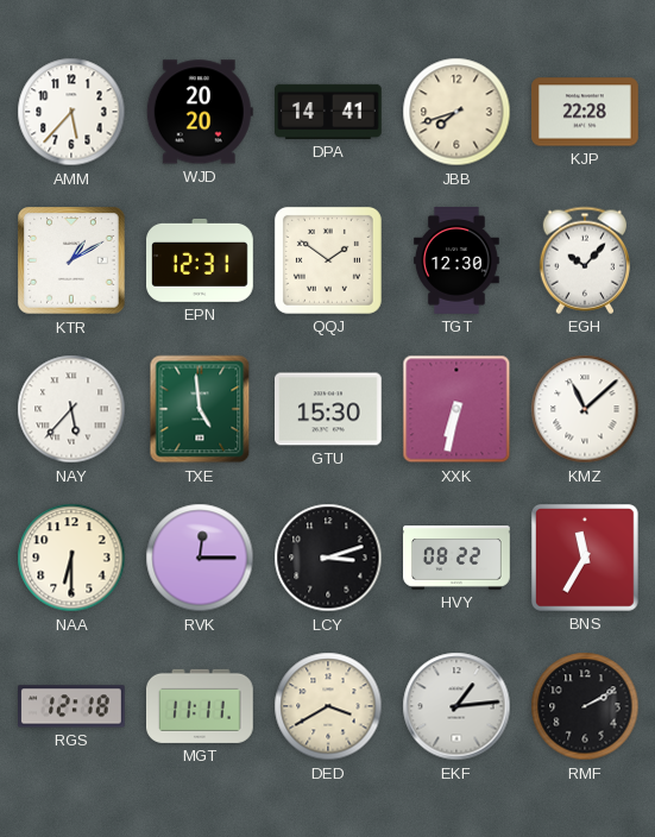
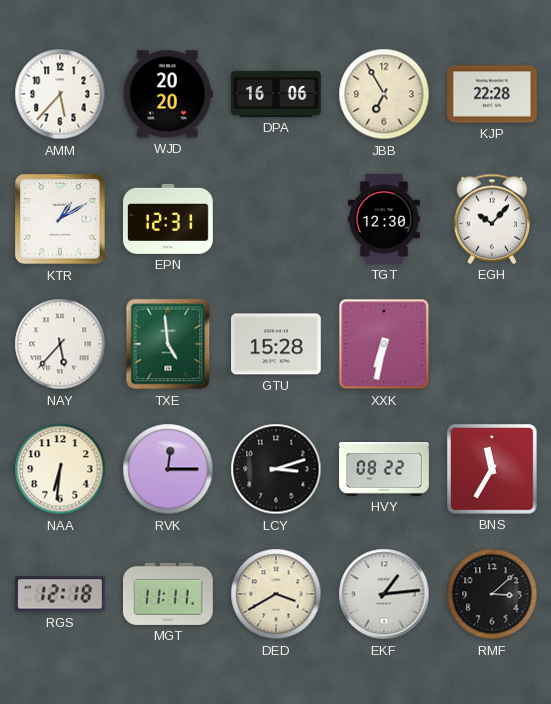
DPA: 14:41 -> 16:06 (277, 94)
JBB: 7:42 -> 6:55 (384, 94)
QQJ: 1:51 -> none (328, 260)
GTU: 15:30 -> 15:28 (277, 344)
KMZ: 11:08 -> none (585, 409)
NAA: 6:30 -> 6:31 (60, 469)
RMF: 2:10 -> 3:08 (492, 594)
